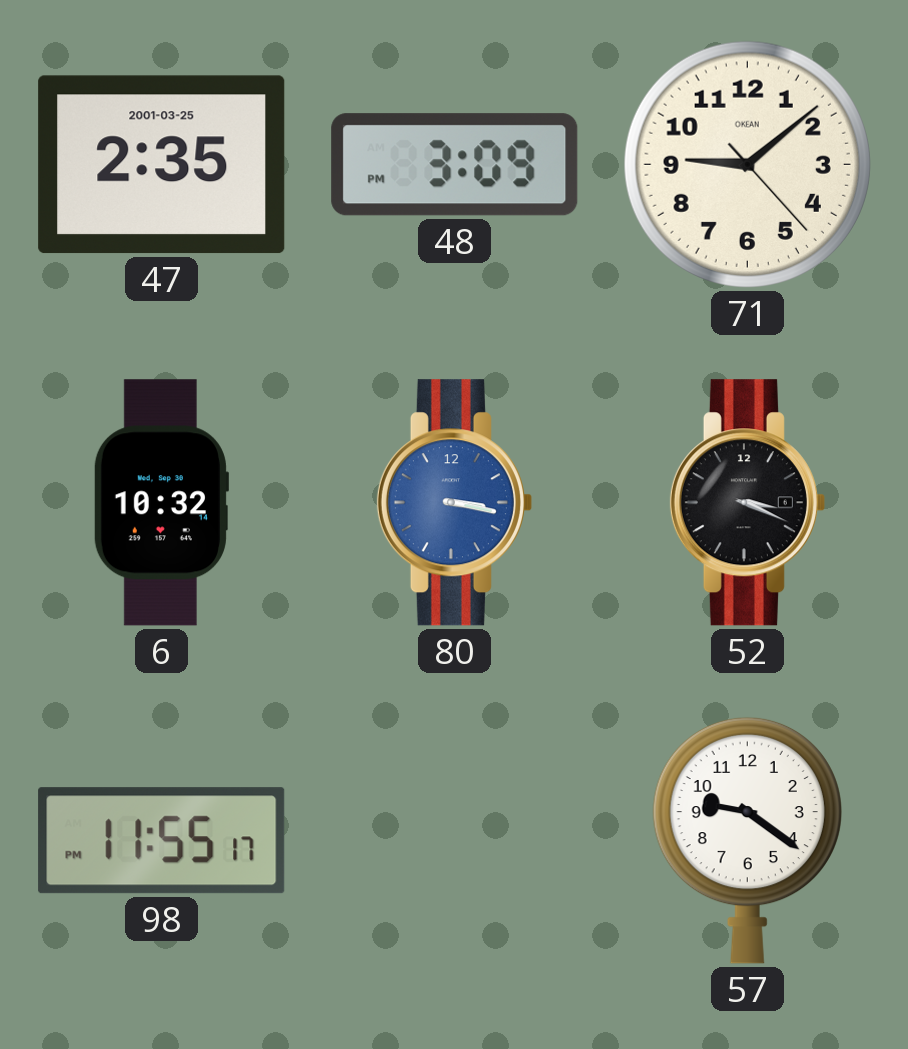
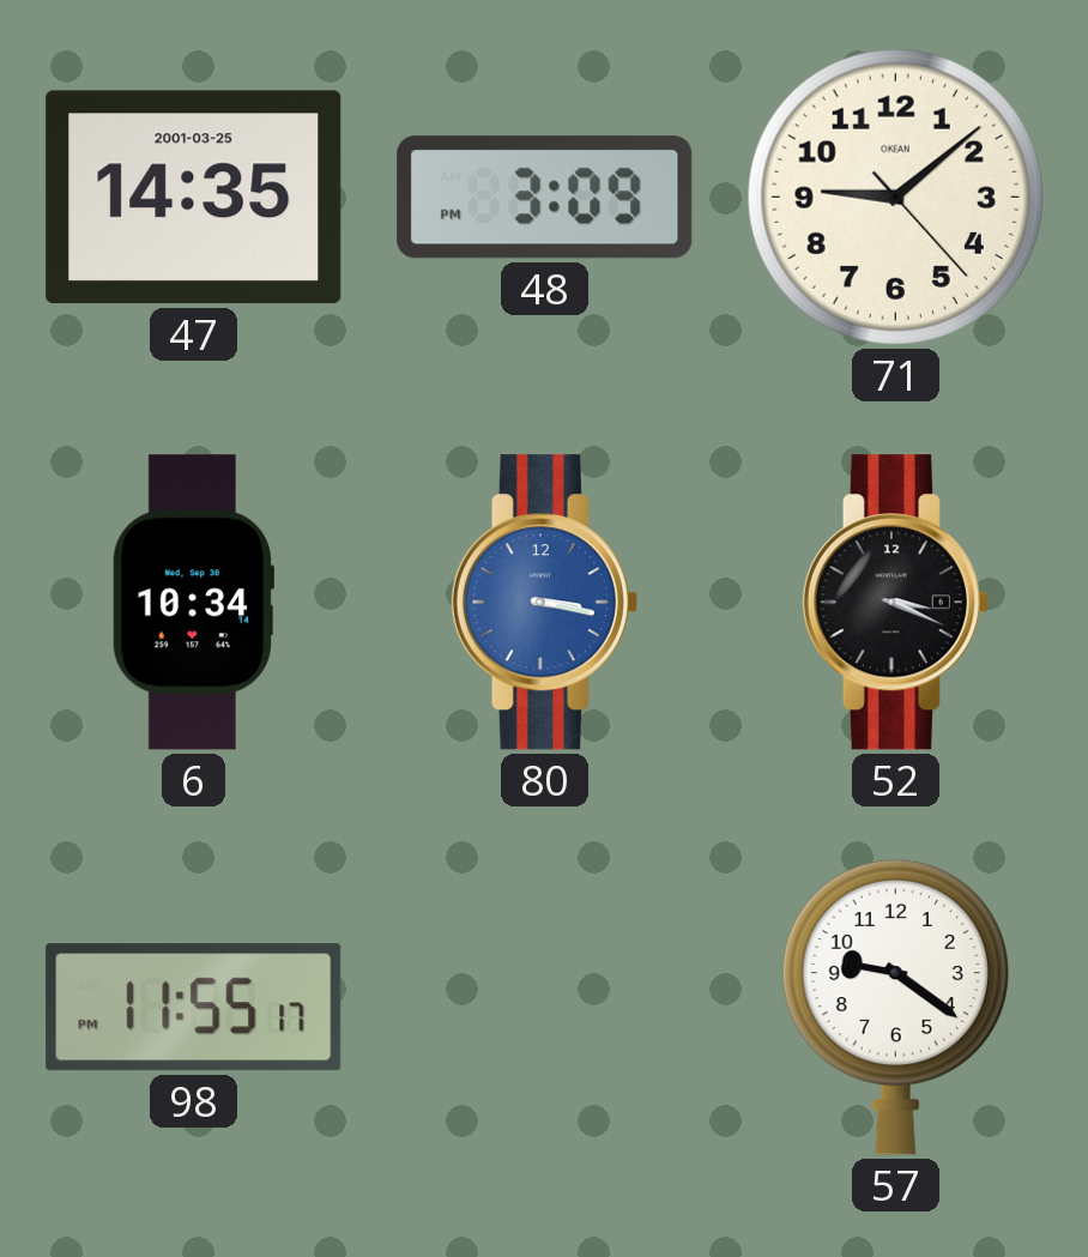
47: 2:35 -> 14:35 (194, 198)
6: 10:32 -> 10:34 (193, 603)
